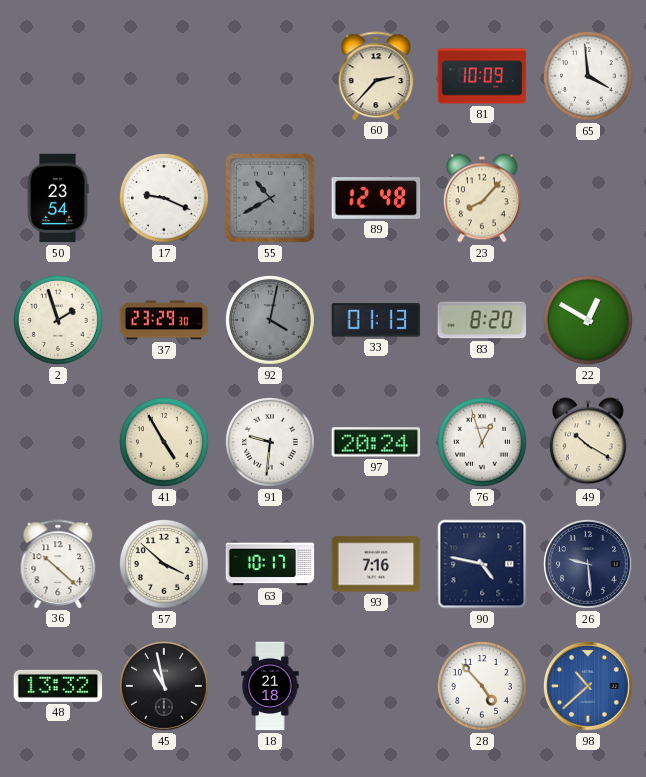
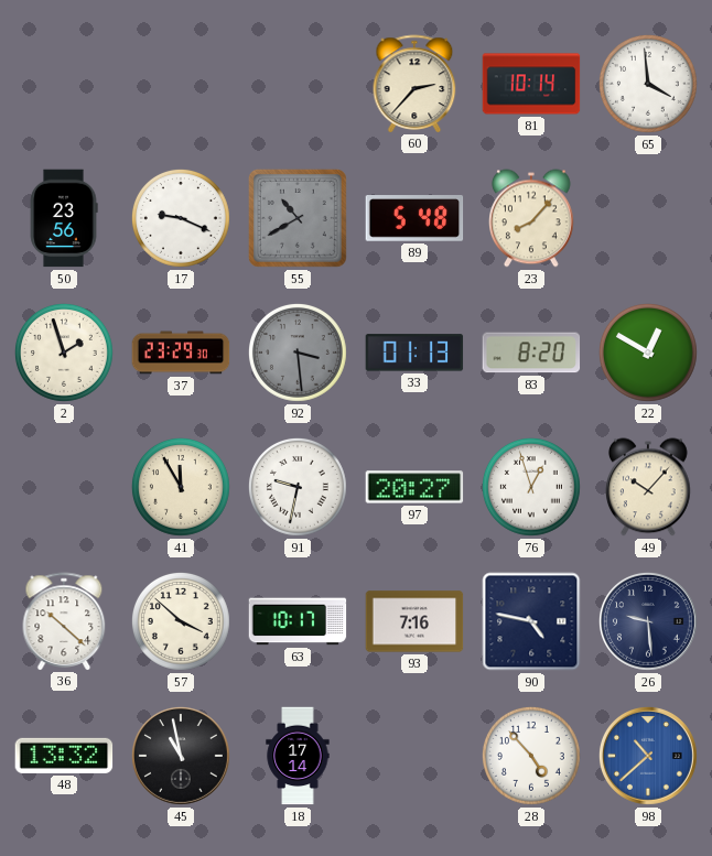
81: 10:09 -> 10:14 (531, 84)
50: 23:54 -> 23:56 (64, 218)
89: 12:48 -> 5:48 (414, 218)
92: 4:02 -> 3:29 (298, 353)
41: 4:55 -> 11:55 (181, 487)
91: 9:31 -> 9:32 (298, 487)
97: 20:24 -> 20:27 (414, 487)
49: 10:20 -> 10:07 (649, 487)
18: 21:18 -> 17:14 (298, 756)
